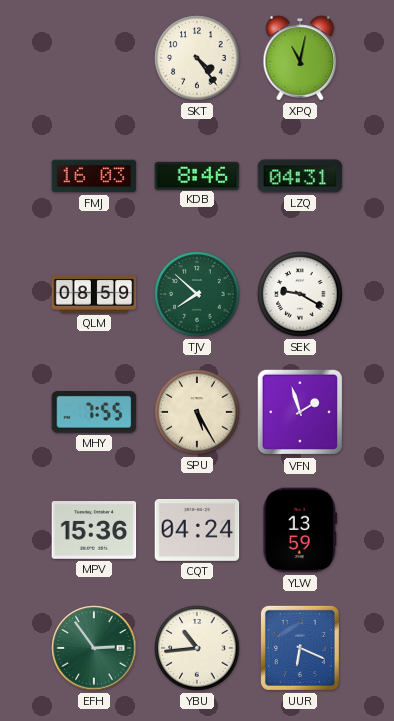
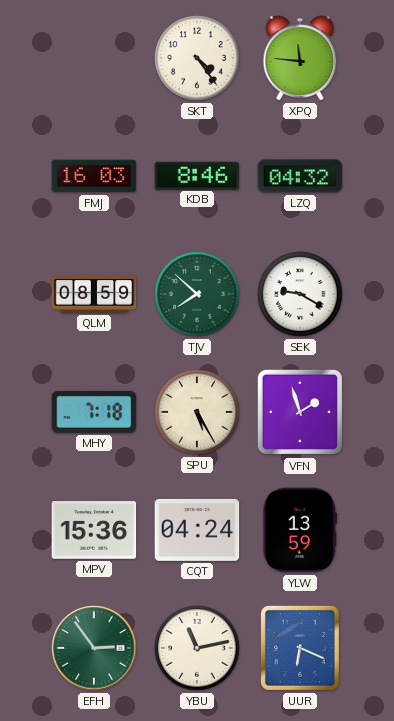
XPQ: 11:02 -> 11:46 (300, 58)
LZQ: 04:31 -> 04:32 (300, 176)
MHY: 7:55 -> 7:18 (94, 412)
YBU: 10:44 -> 11:13 (197, 648)
